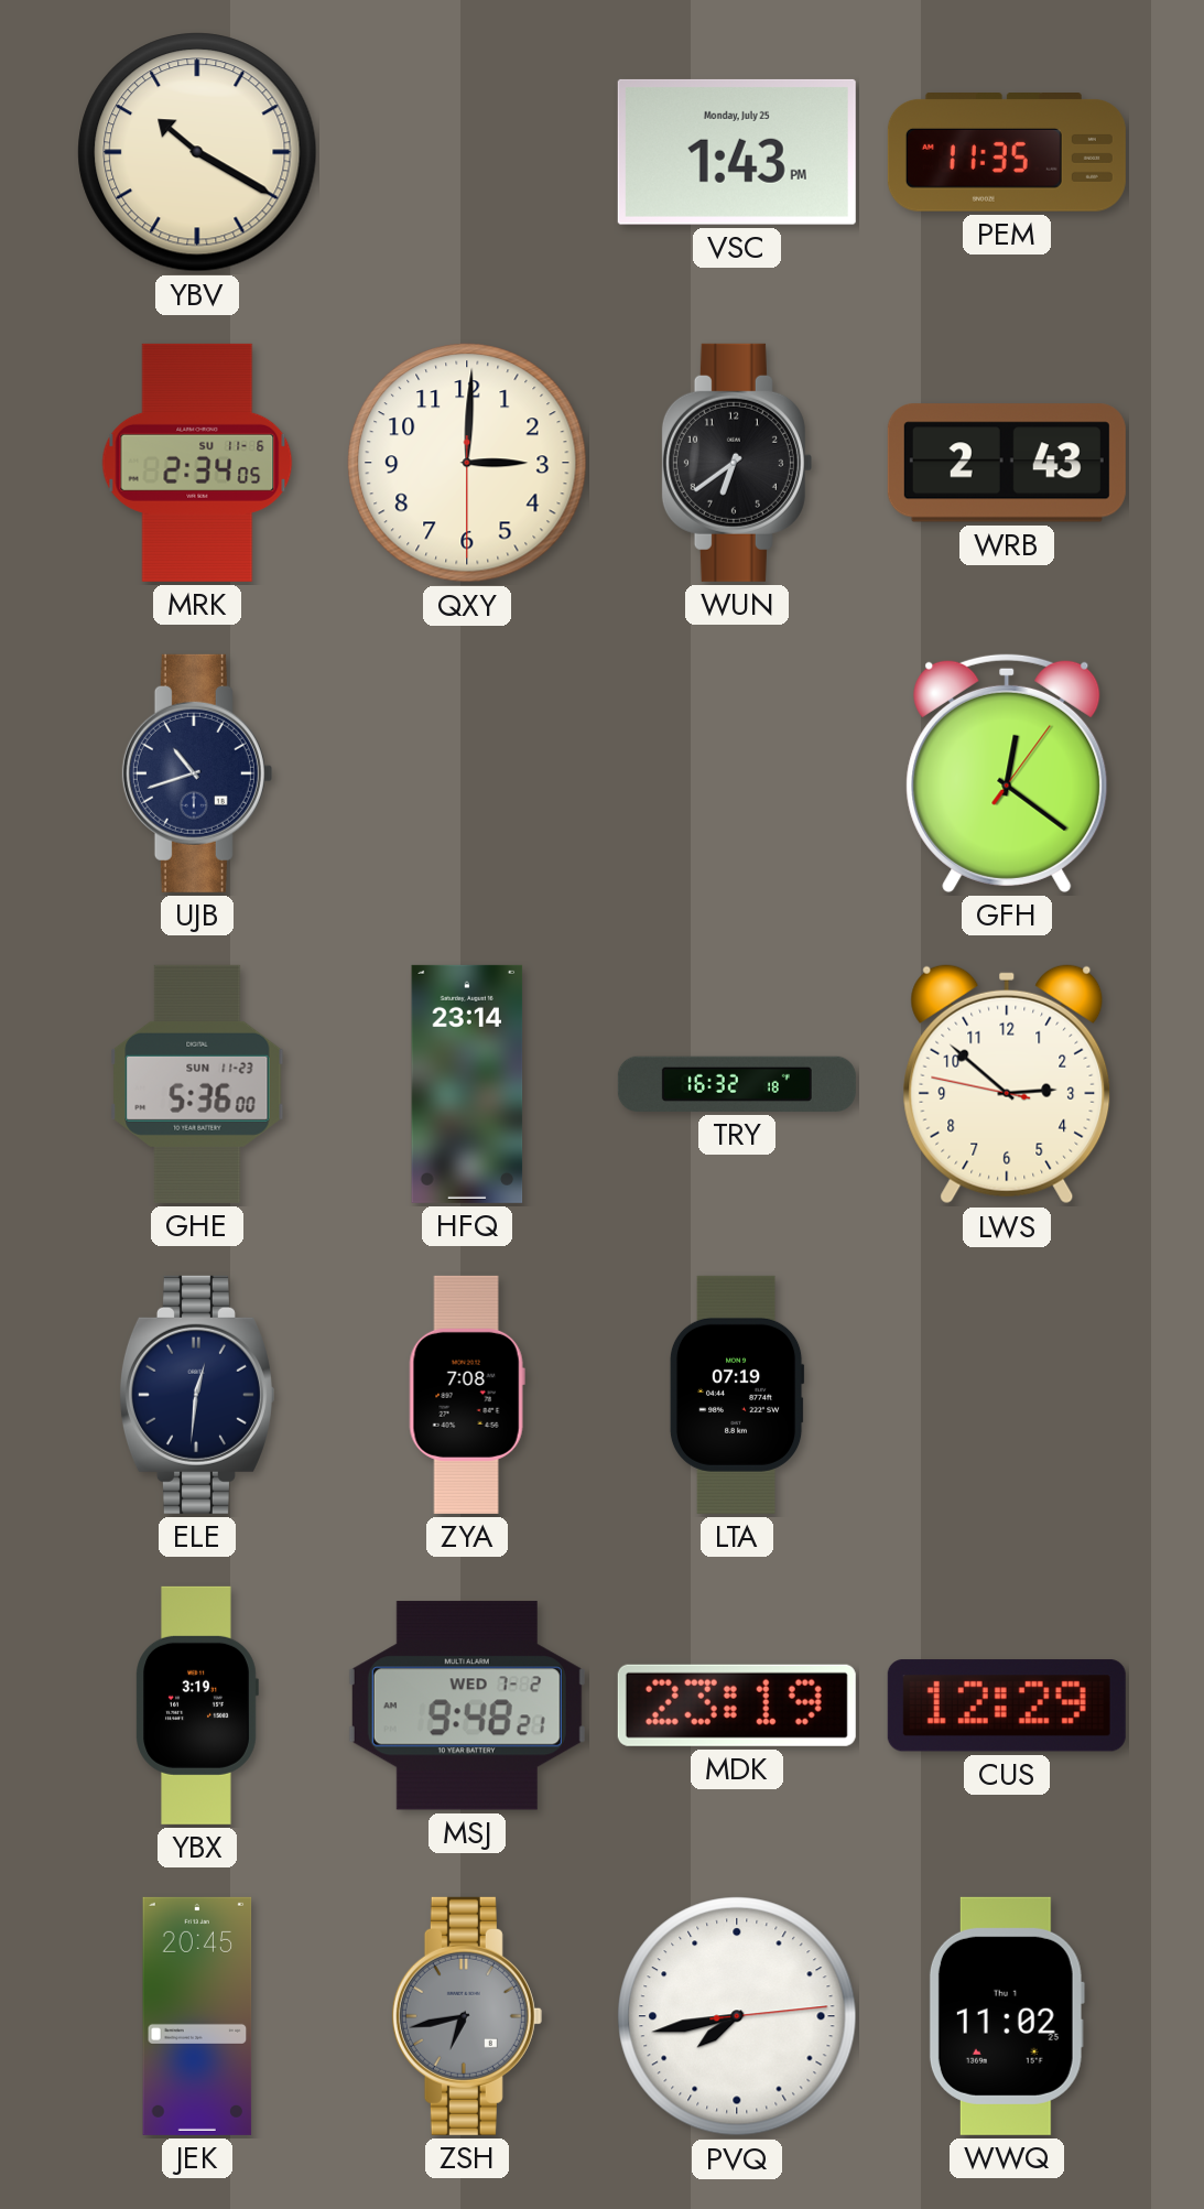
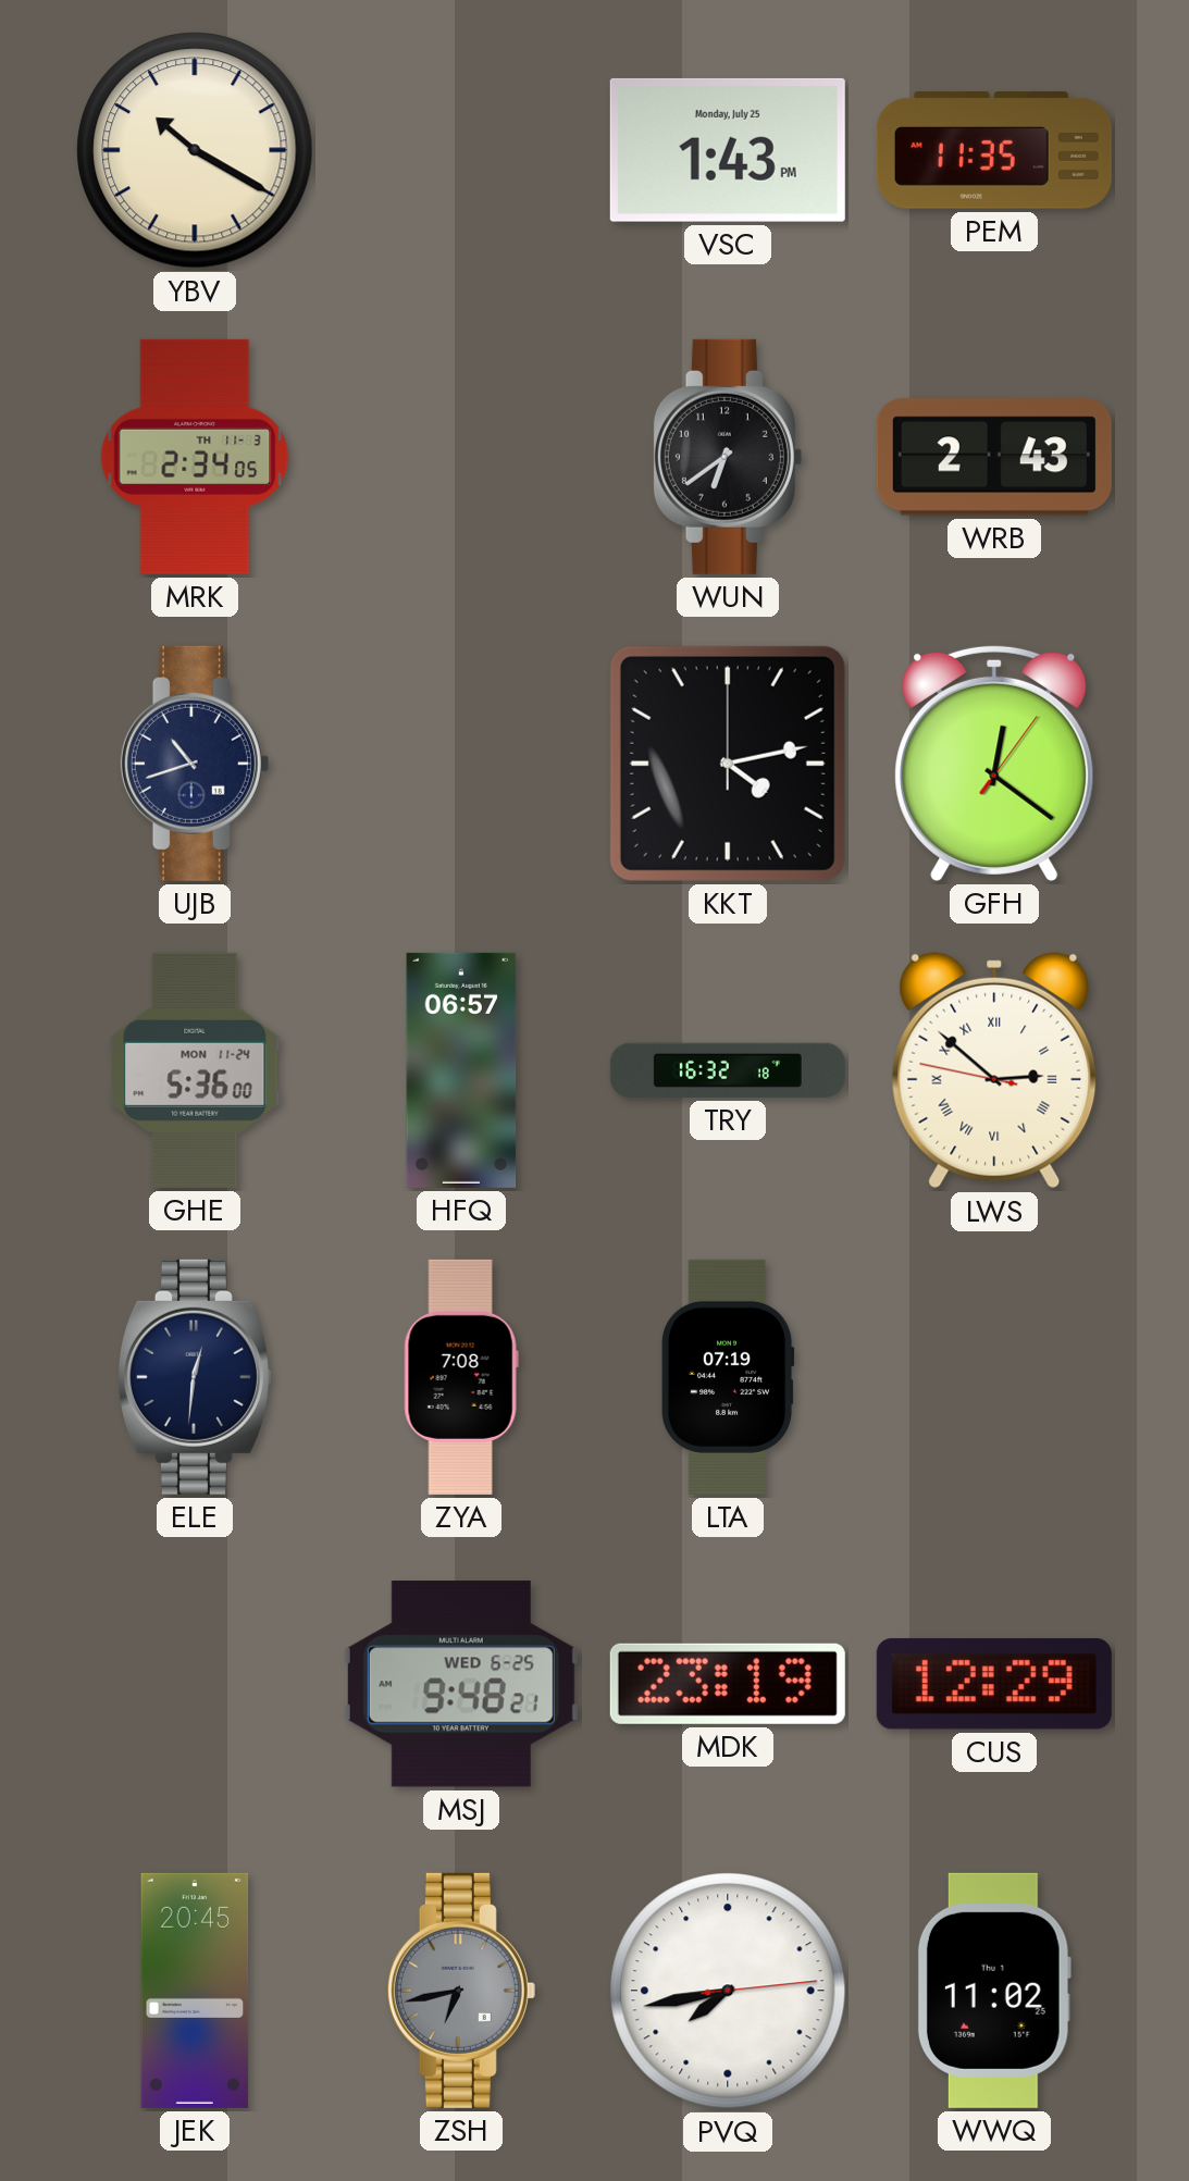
MRK date: SU 11-6 -> TH 11-3 (195, 457)
QXY: 3:00 -> none (467, 463)
KKT: none -> 4:13 (728, 764)
GHE date: SUN 11-23 -> MON 11-24 (195, 1070)
HFQ: 23:14 -> 06:57 (461, 1070)
LWS numerals: Arabic -> Roman (994, 1070)
YBX: 3:19 -> none (197, 1706)
MSJ date: WED 7-2 -> WED 6-25 (461, 1684)
